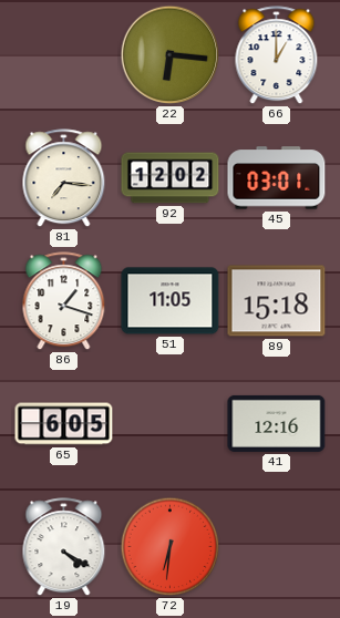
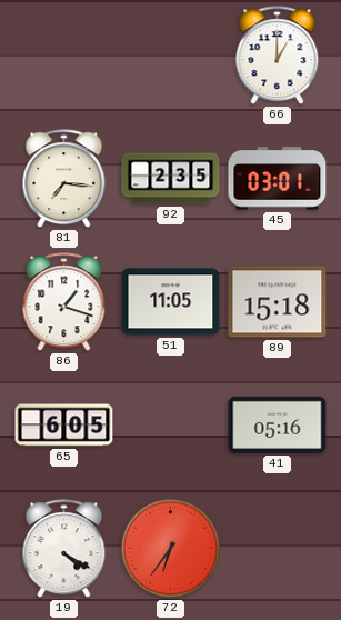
22: 6:16 -> none (171, 55)
92: 12:02 -> 2:35 (171, 179)
41: 12:16 -> 05:16 (278, 424)
72: 6:31 -> 6:36 (171, 549)
